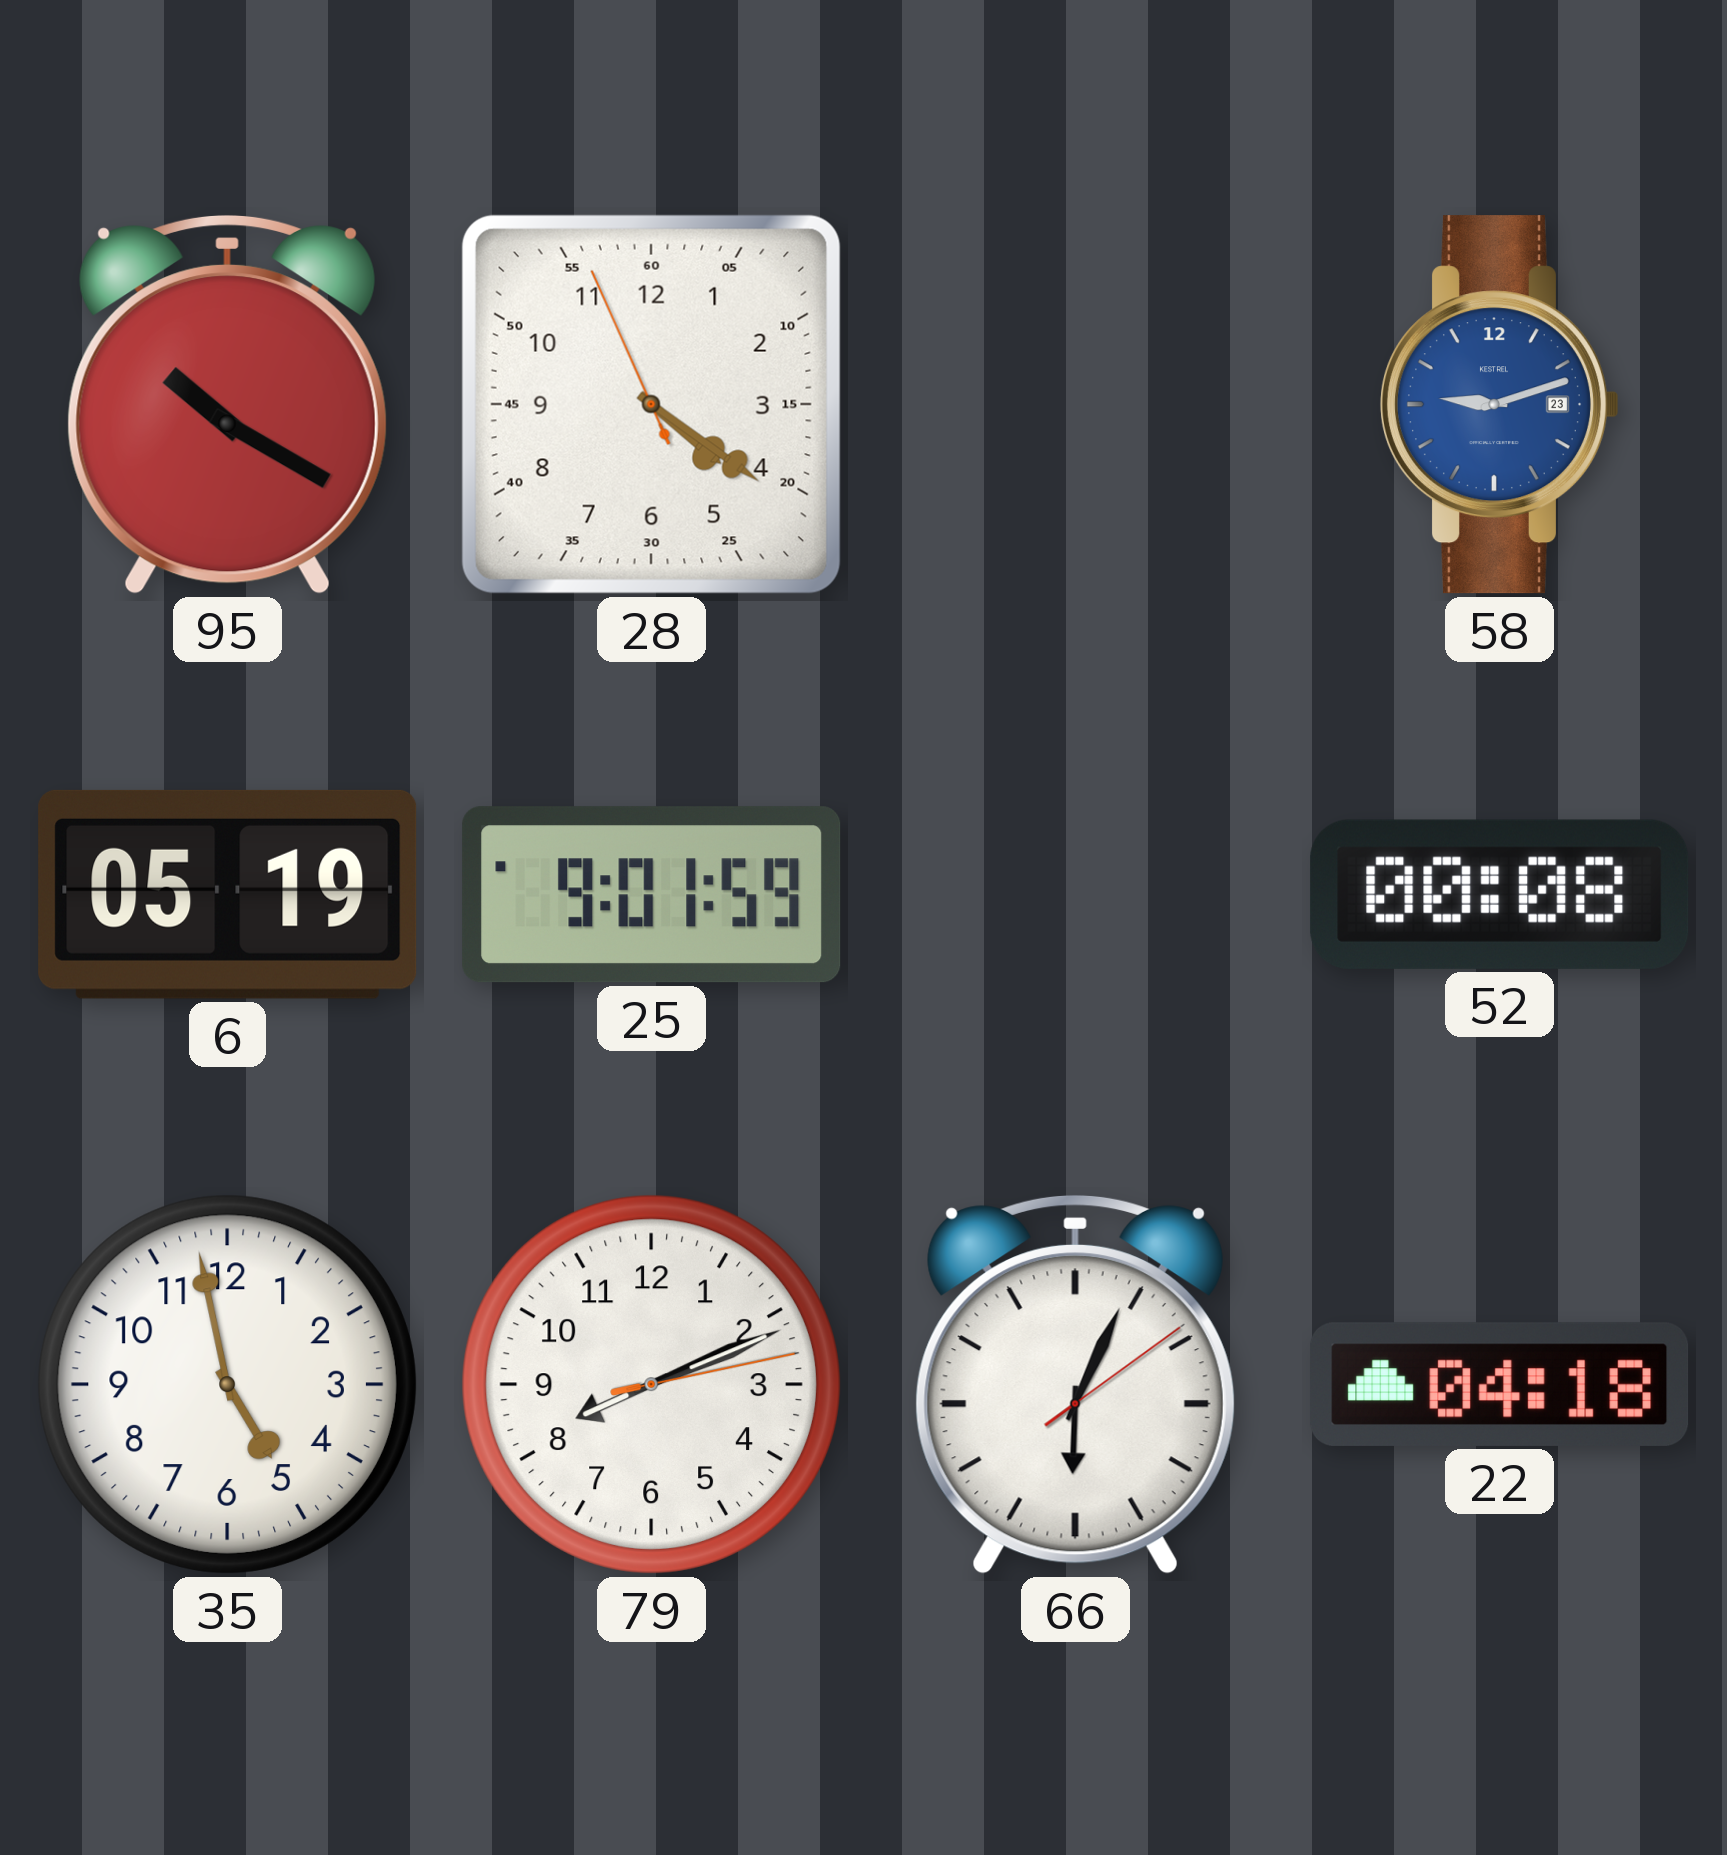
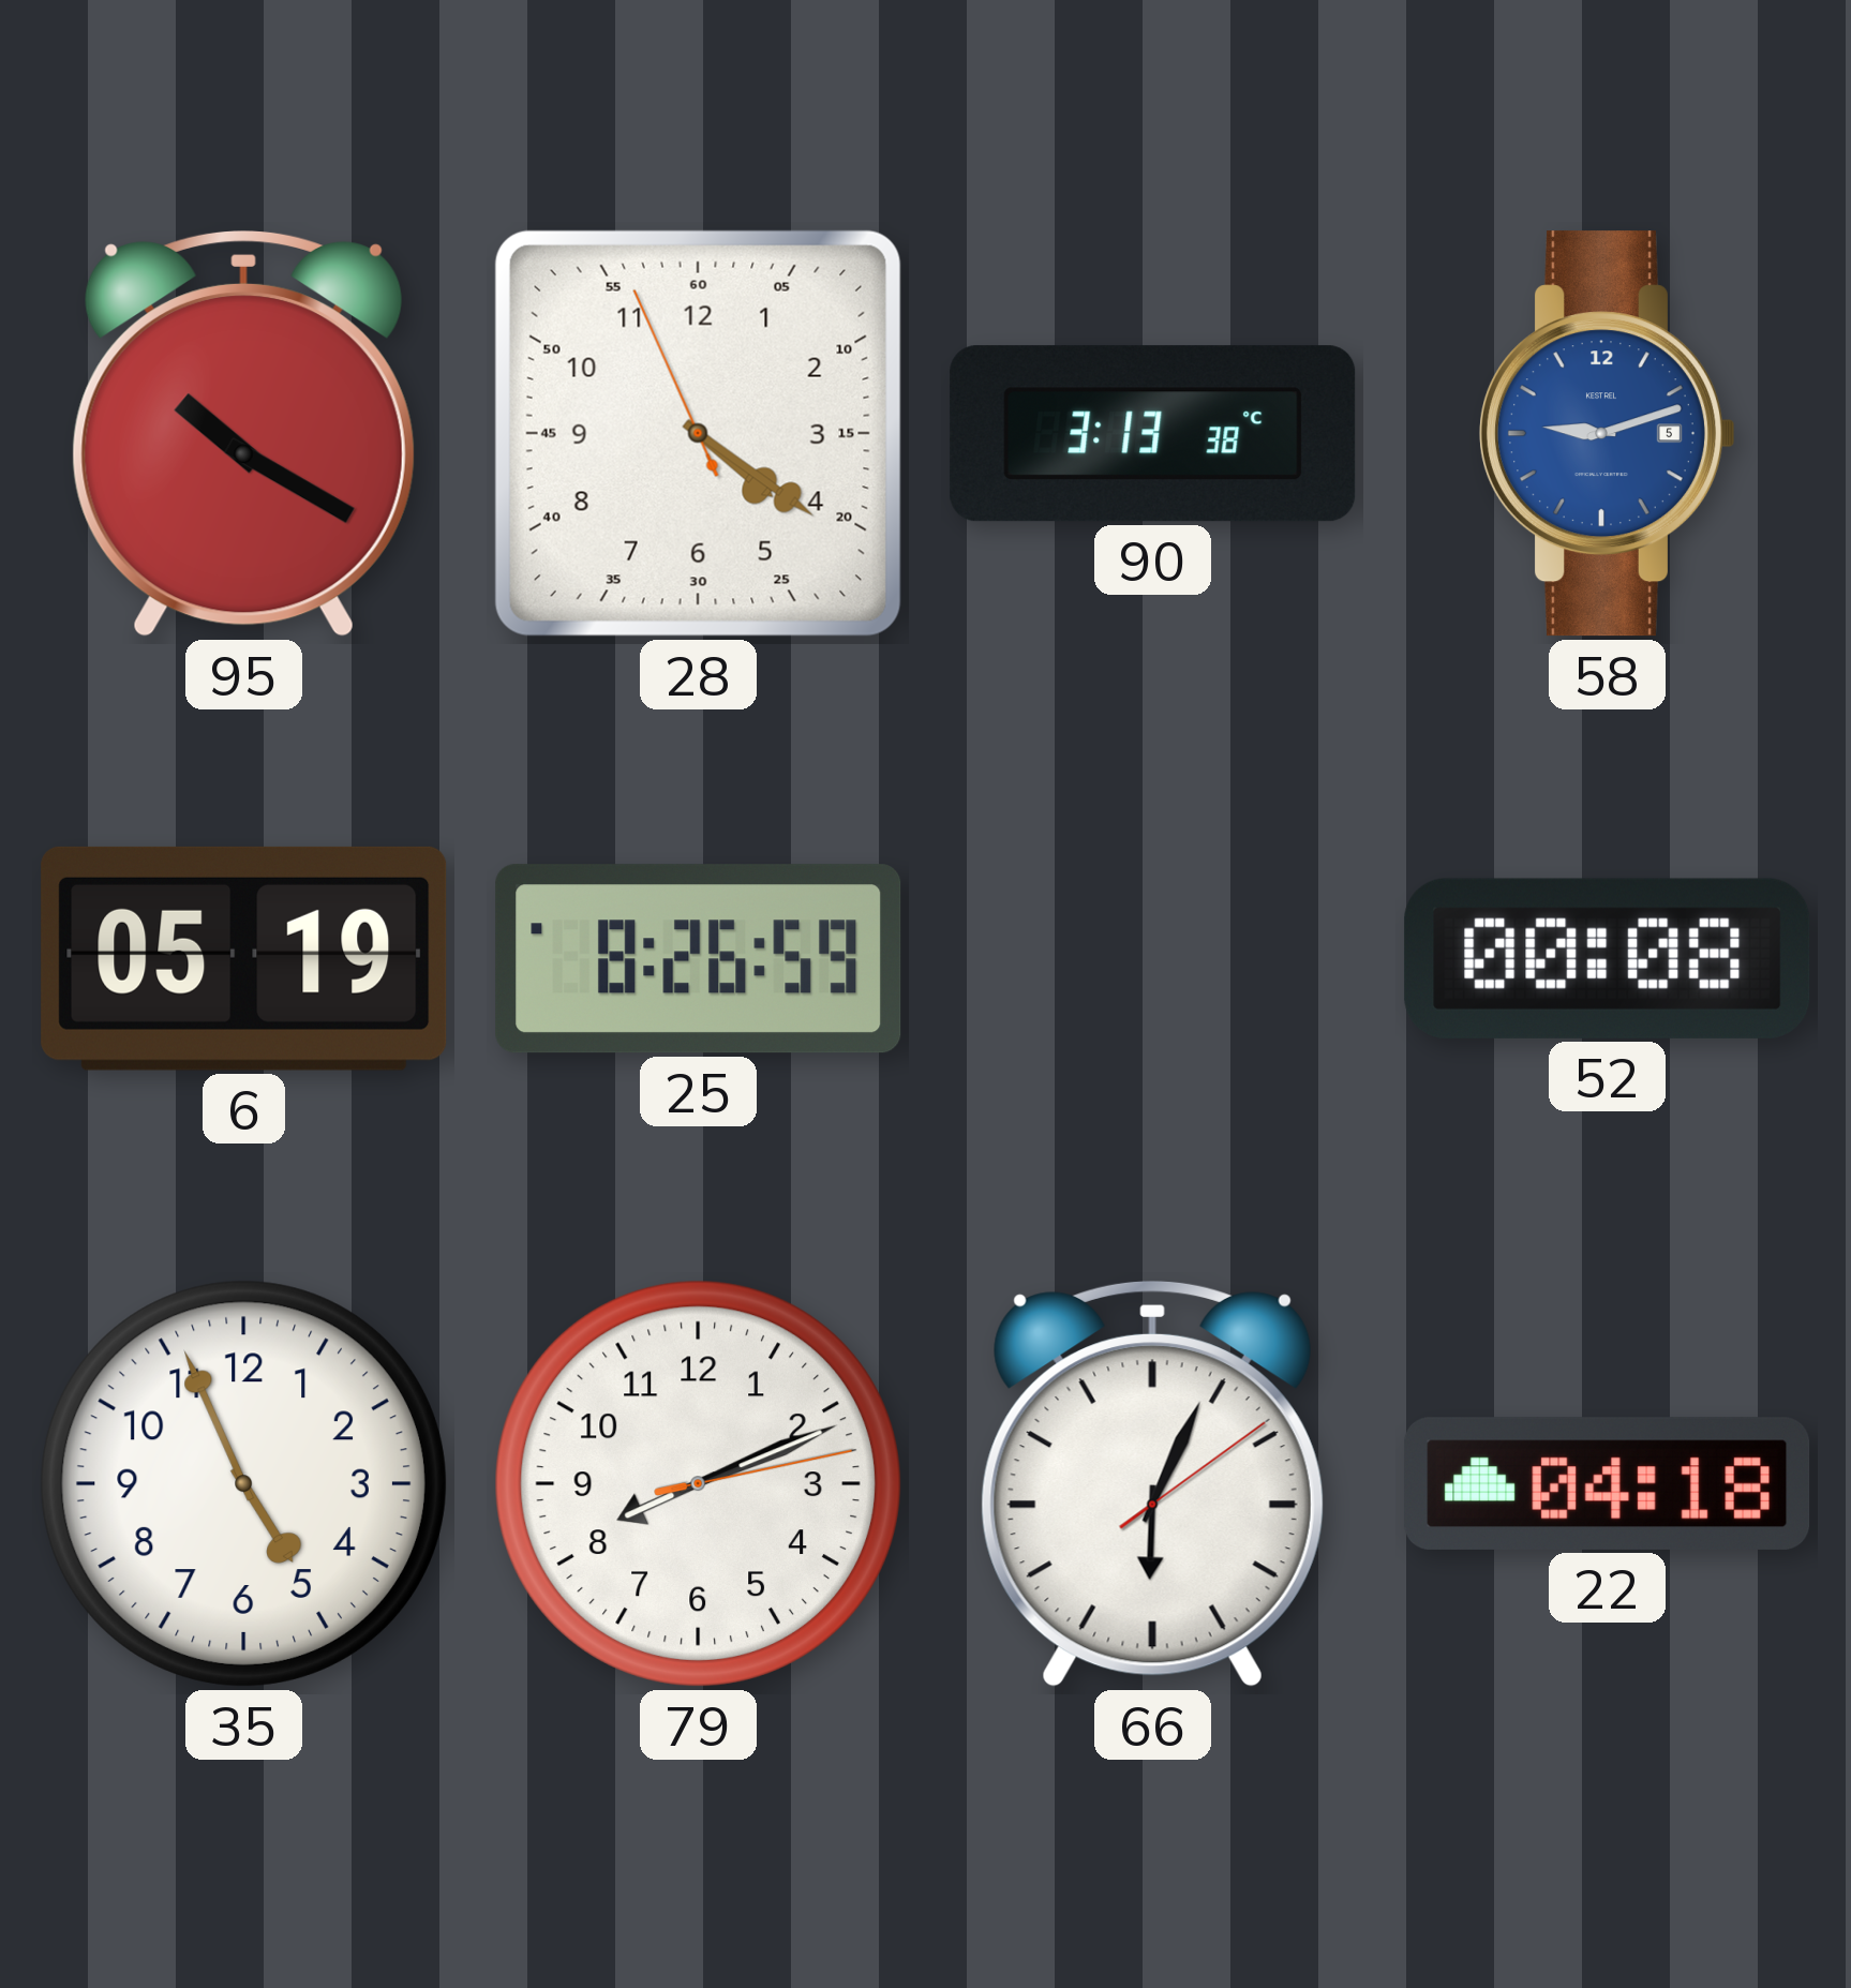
90: none -> 3:13 (1153, 434)
58 date: 23 -> 5 (1607, 434)
25: 9:01 -> 8:26 (699, 959)
35: 4:58 -> 4:56 (243, 1483)
